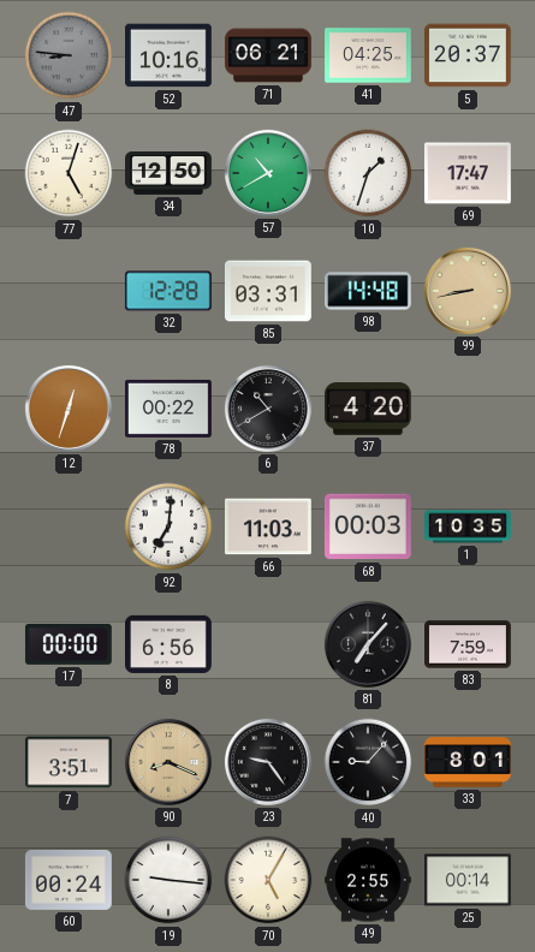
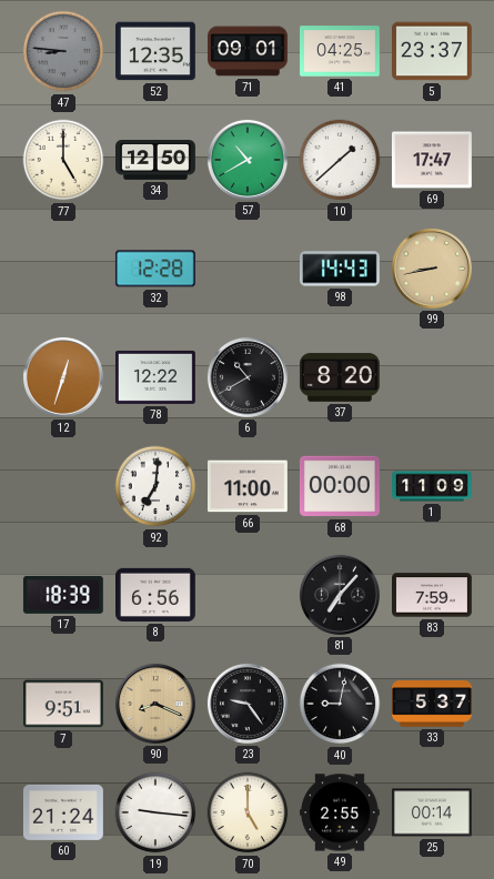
52: 10:16 -> 12:35 (157, 51)
71: 06:21 -> 09:01 (249, 51)
5: 20:37 -> 23:37 (432, 51)
77: 5:03 -> 5:00 (63, 160)
10: 1:33 -> 1:38 (340, 160)
85: 03:31 -> none (268, 291)
98: 14:48 -> 14:43 (341, 269)
78: 00:22 -> 12:22 (155, 377)
37: 4:20 -> 8:20 (340, 377)
66: 11:03 -> 11:00 (249, 486)
68: 00:03 -> 00:00 (340, 486)
1: 10:35 -> 11:09 (433, 486)
17: 00:00 -> 18:39 (63, 595)
7: 3:51 -> 9:51 (63, 704)
40: 9:07 -> 9:02 (340, 704)
33: 8:01 -> 5:37 (433, 704)
60: 00:24 -> 21:24 (63, 812)
70: 5:05 -> 5:00 (248, 812)
